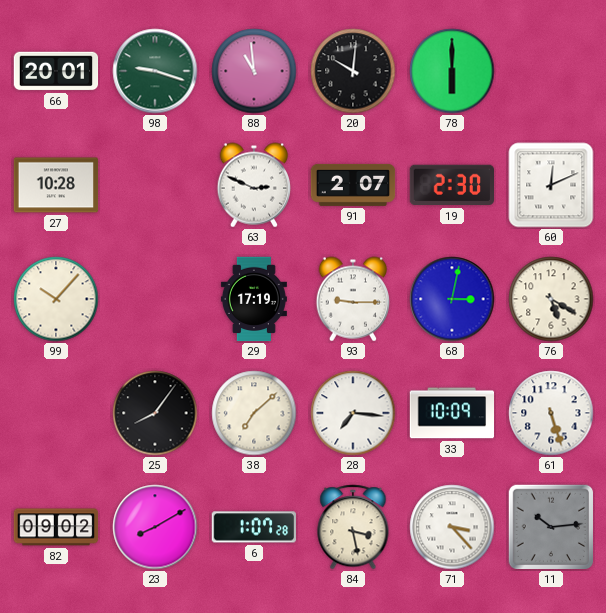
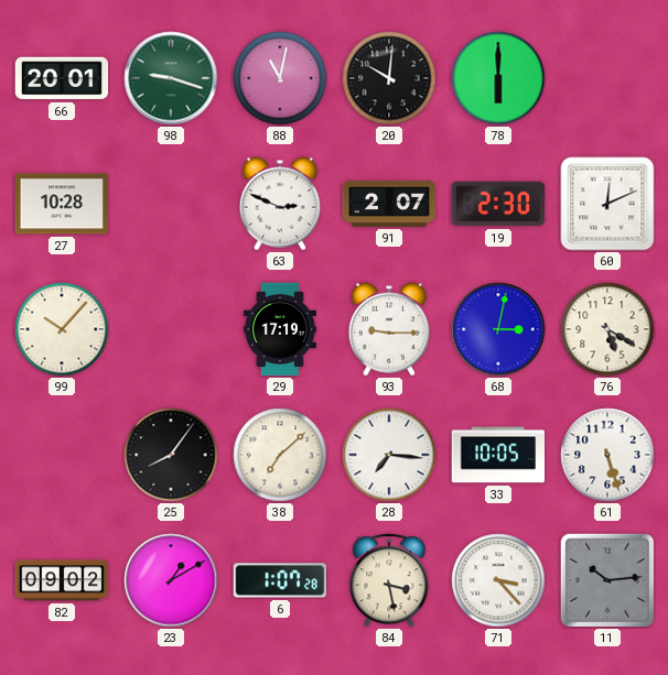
88: 10:59 -> 11:02 (280, 78)
33: 10:09 -> 10:05 (498, 455)
23: 8:10 -> 1:10 (171, 580)
